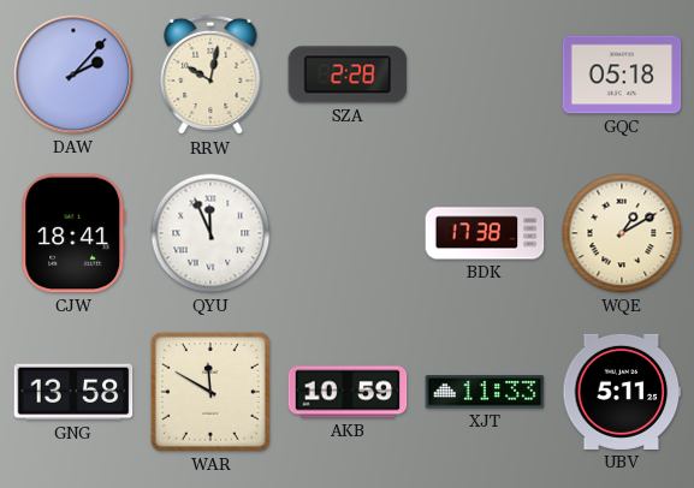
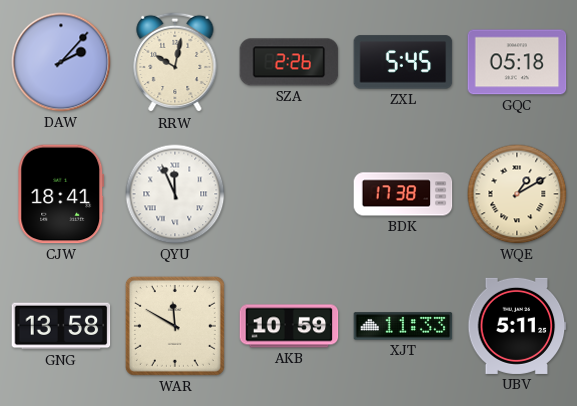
SZA: 2:28 -> 2:26 (289, 62)
ZXL: none -> 5:45 (403, 62)
